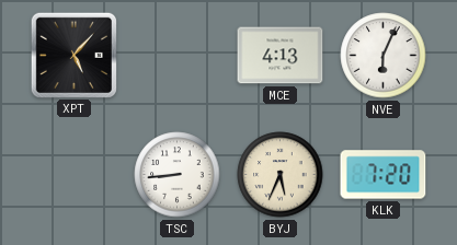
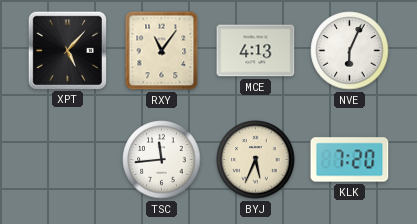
RXY: none -> 11:06 (162, 51)
TSC: 8:44 -> 11:44 (162, 160)
